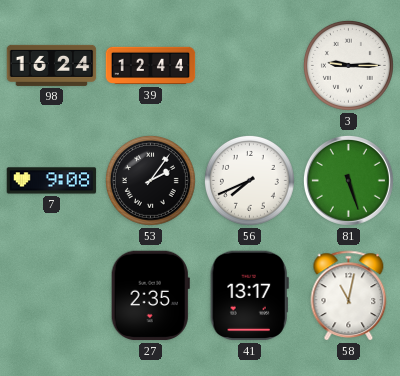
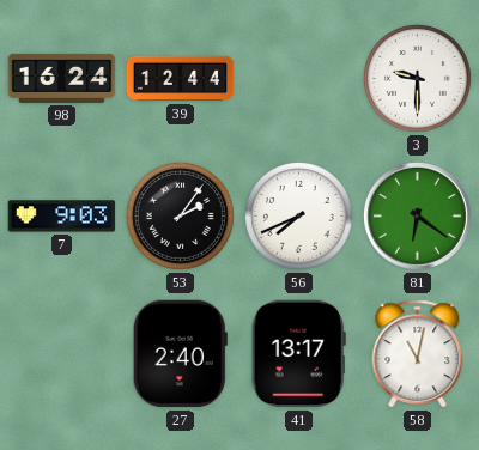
3: 9:15 -> 9:30 (417, 78)
7: 9:08 -> 9:03 (62, 217)
81: 5:27 -> 6:21 (417, 215)
27: 2:35 -> 2:40 (180, 354)
